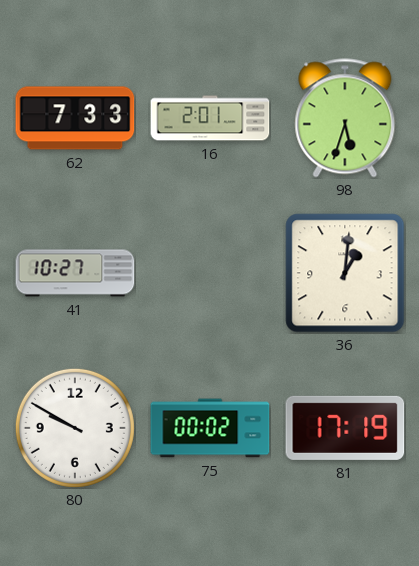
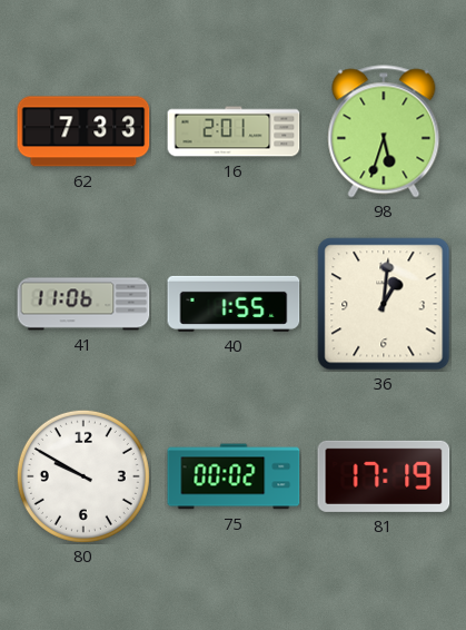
41: 10:27 -> 11:06 (83, 304)
40: none -> 1:55 (234, 304)
